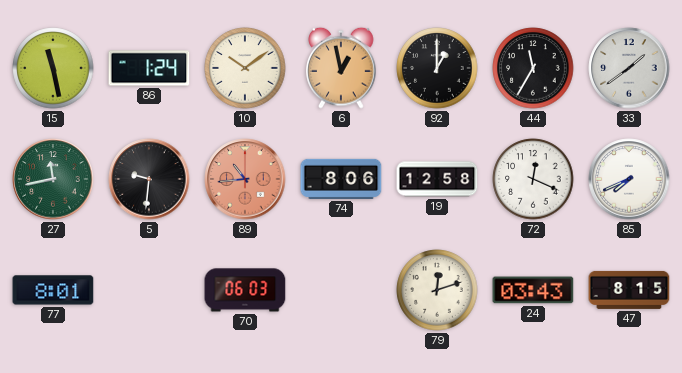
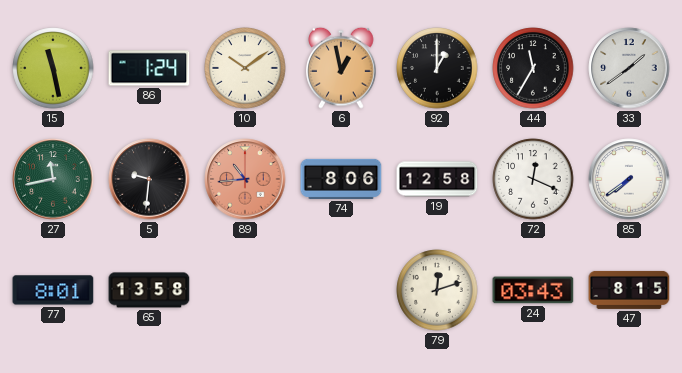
85: 7:41 -> 7:39 (629, 179)
65: none -> 13:58 (149, 290)
70: 06:03 -> none (245, 290)
